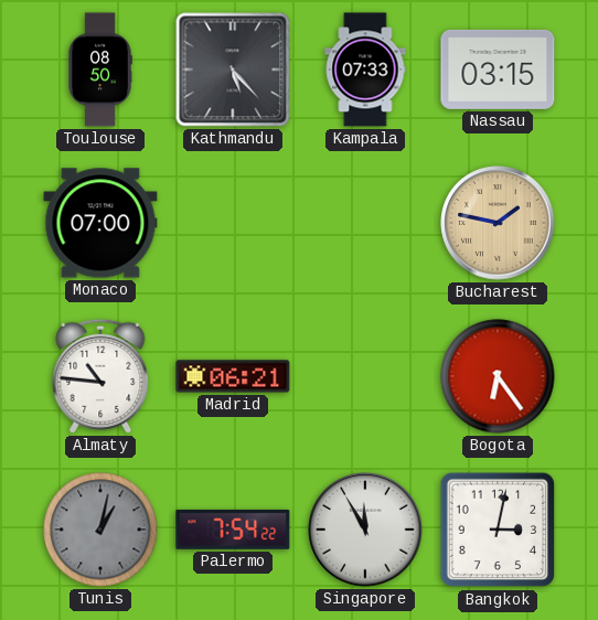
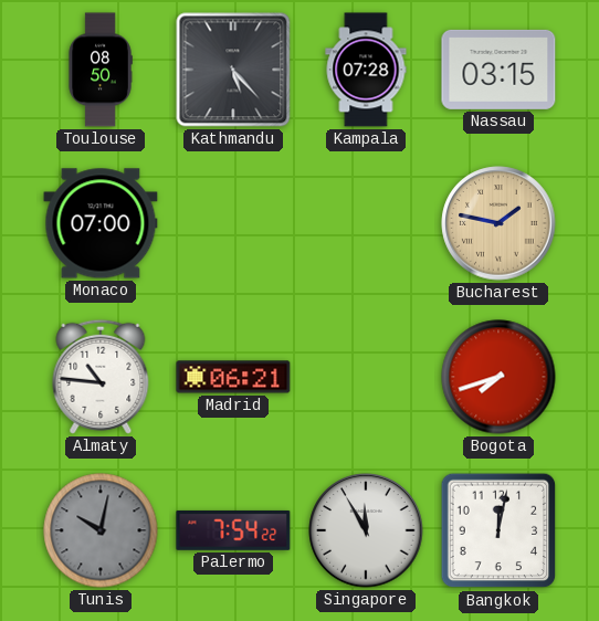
Kampala: 07:33 -> 07:28 (366, 70)
Bogota: 6:24 -> 7:42 (498, 377)
Tunis: 1:02 -> 10:02 (101, 530)
Bangkok: 3:02 -> 12:02 (498, 530)
